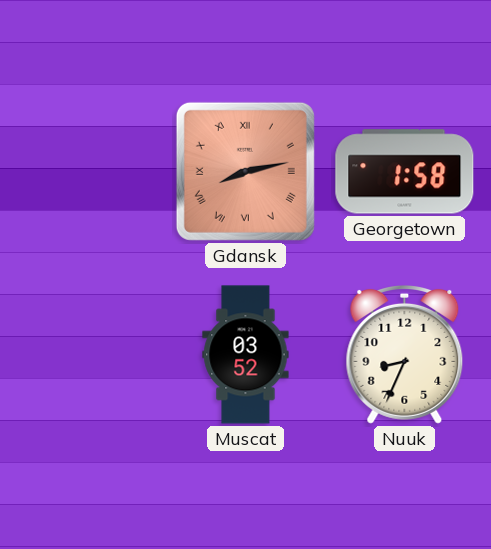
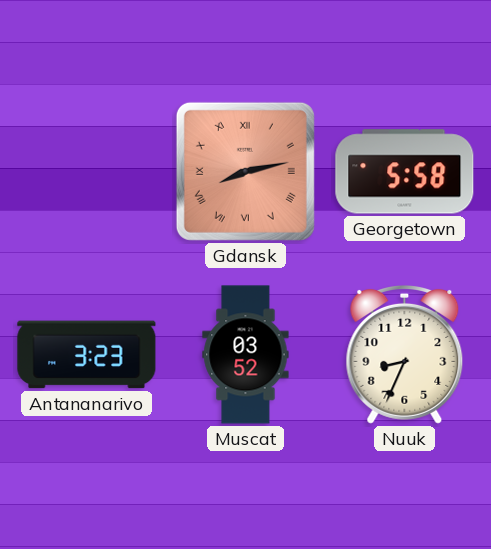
Georgetown: 1:58 -> 5:58 (405, 172)
Antananarivo: none -> 3:23 (87, 355)
